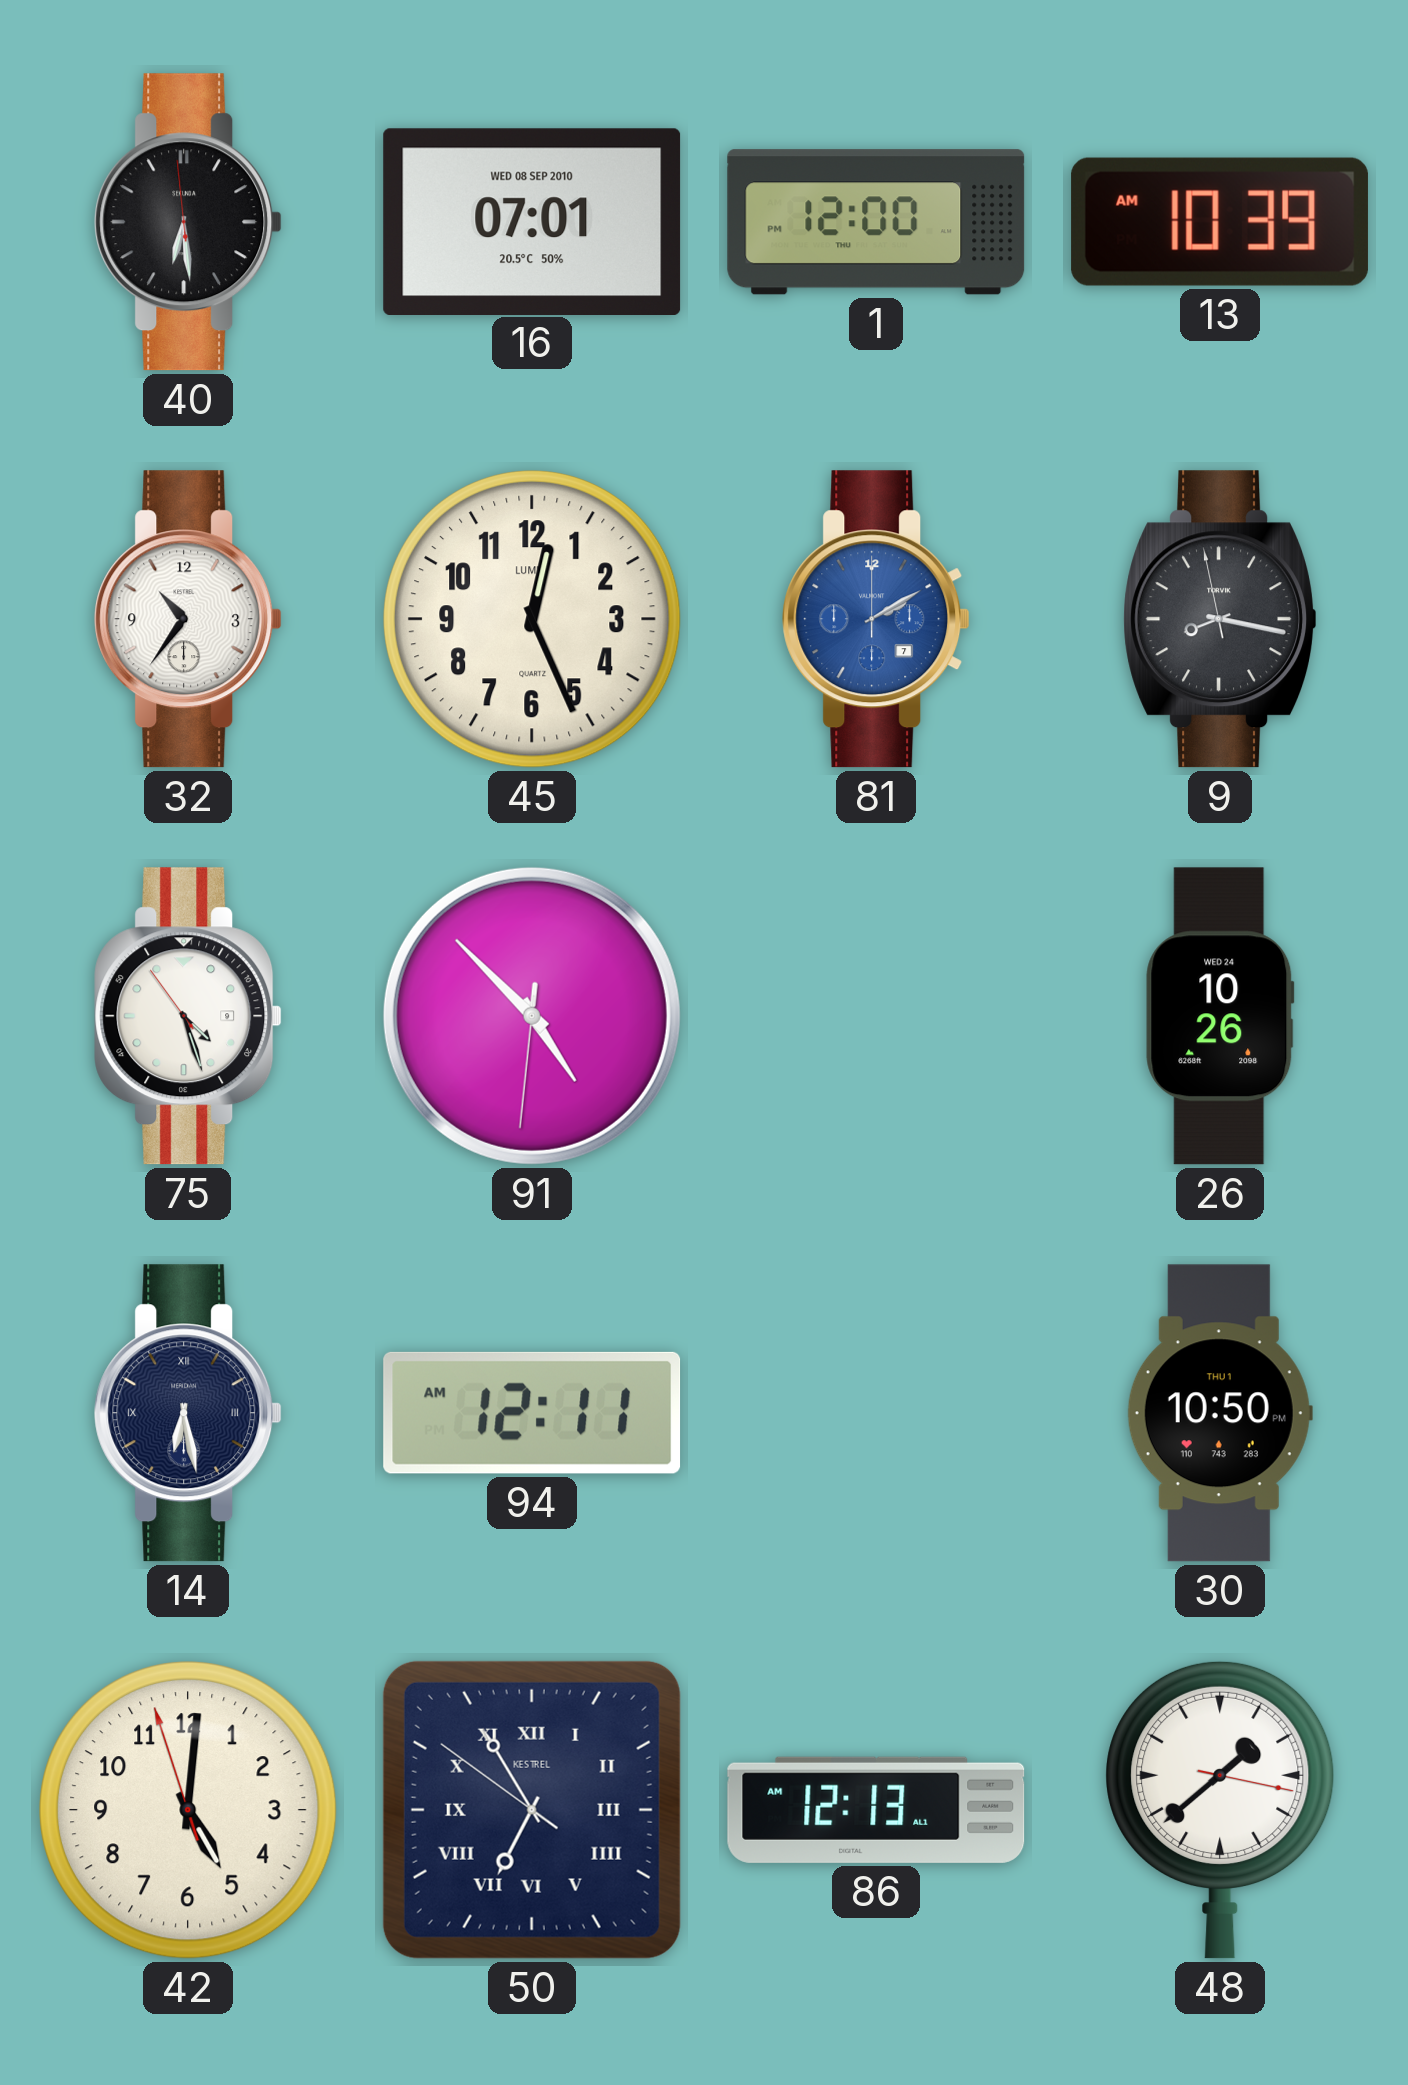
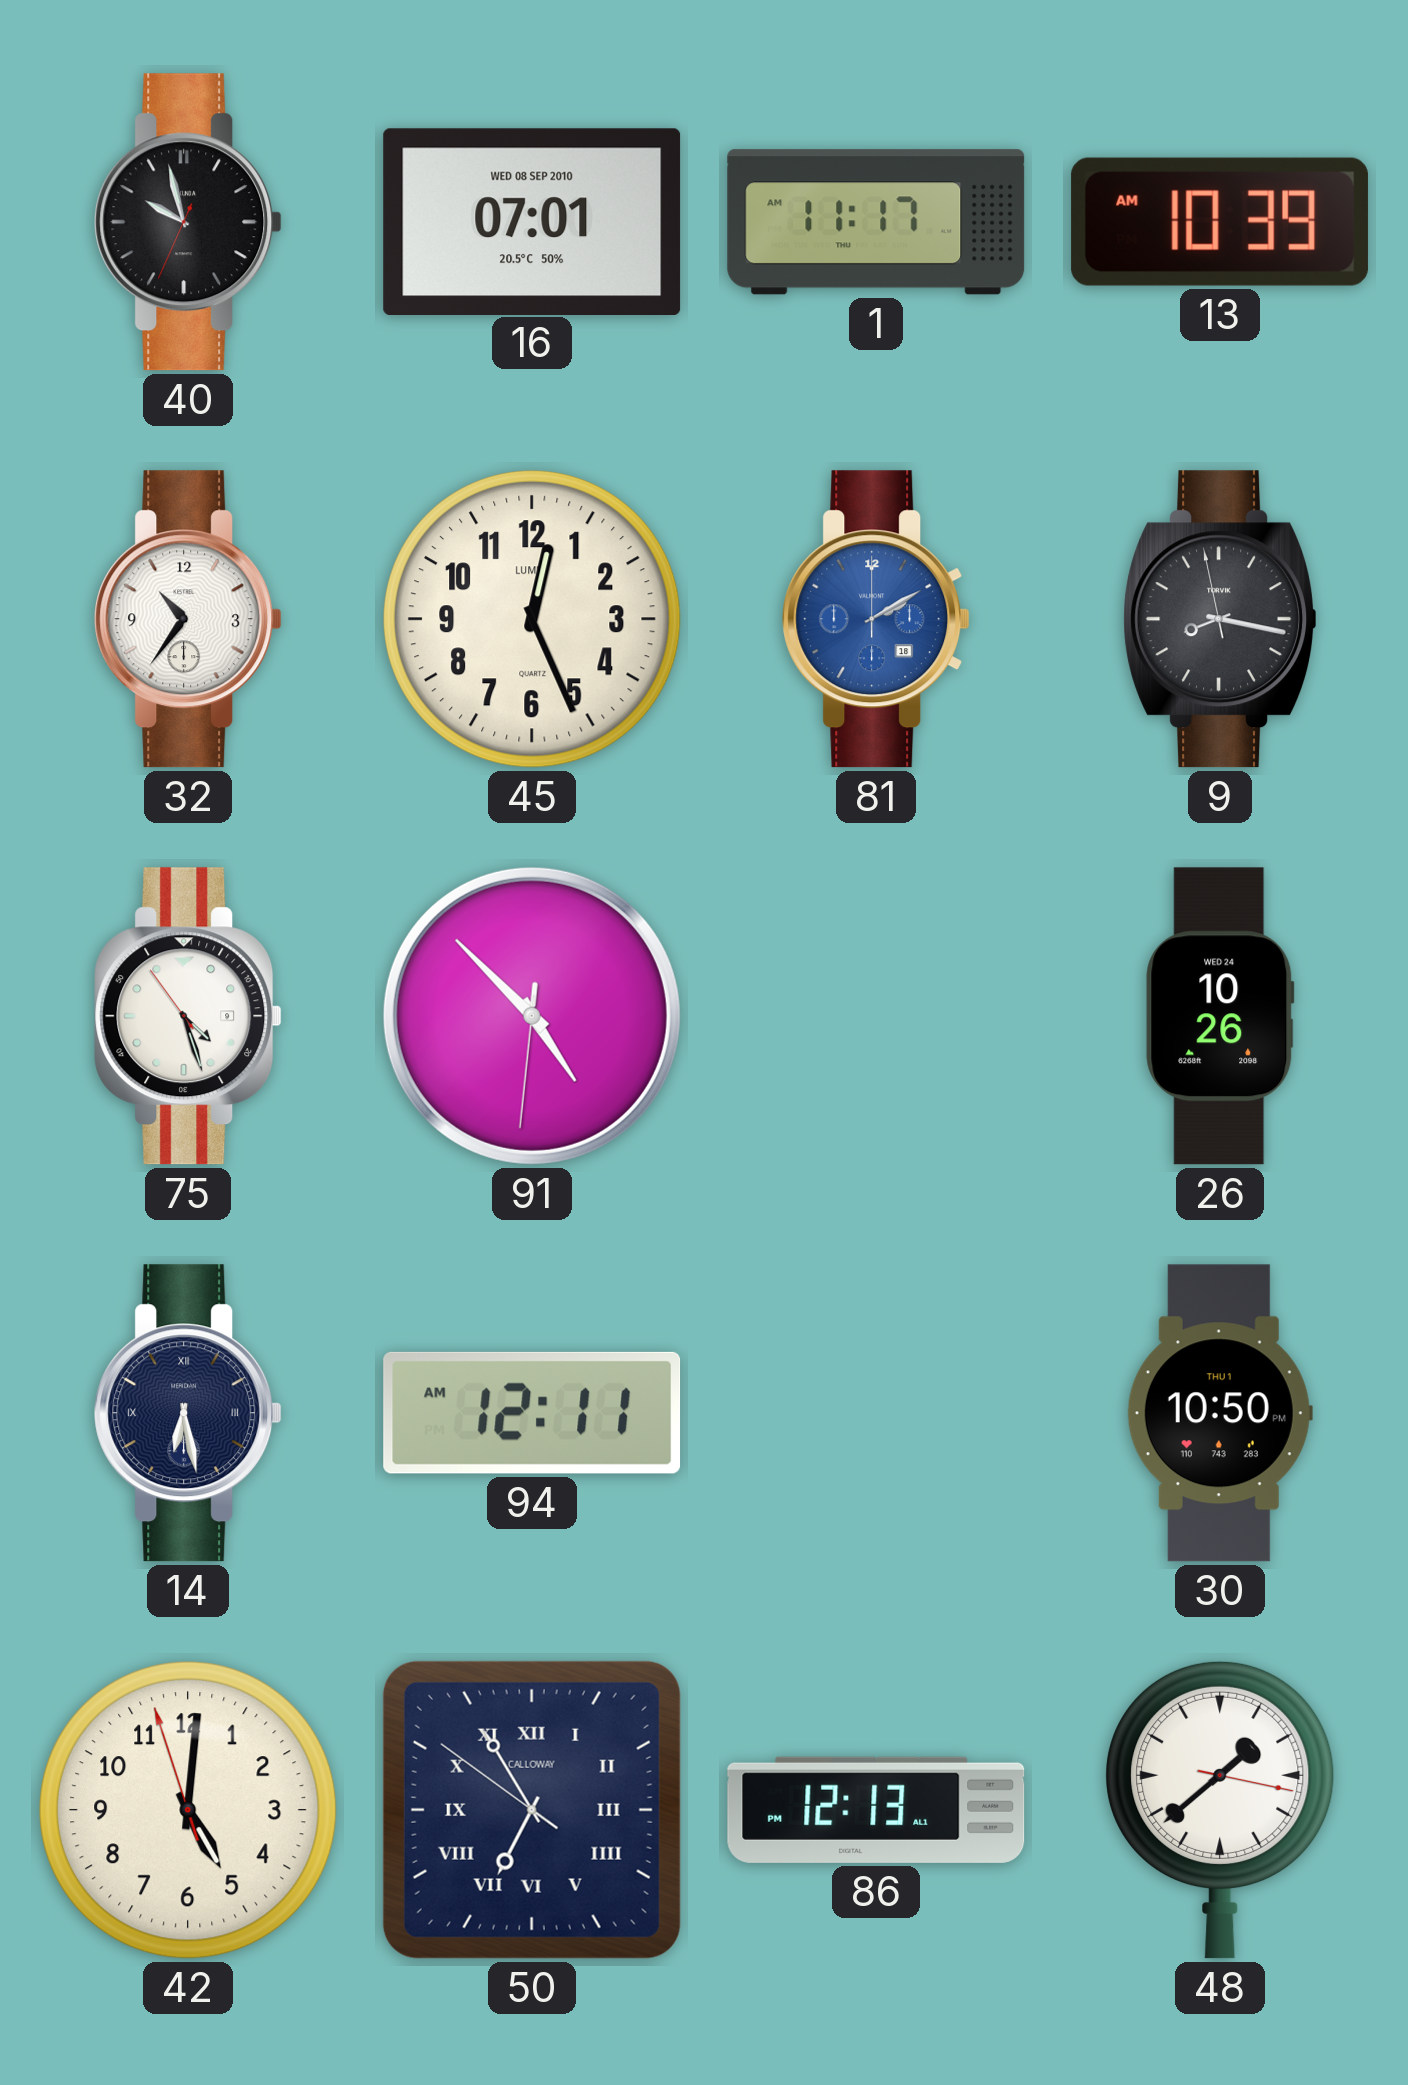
40: 6:28 -> 9:57 (188, 222)
1: 12:00 -> 11:17 (876, 222)
81 date: 7 -> 18 (876, 619)
50 brand: KESTREL -> CALLOWAY (532, 1810)
86: 12:13 AM -> 12:13 PM (876, 1810)
